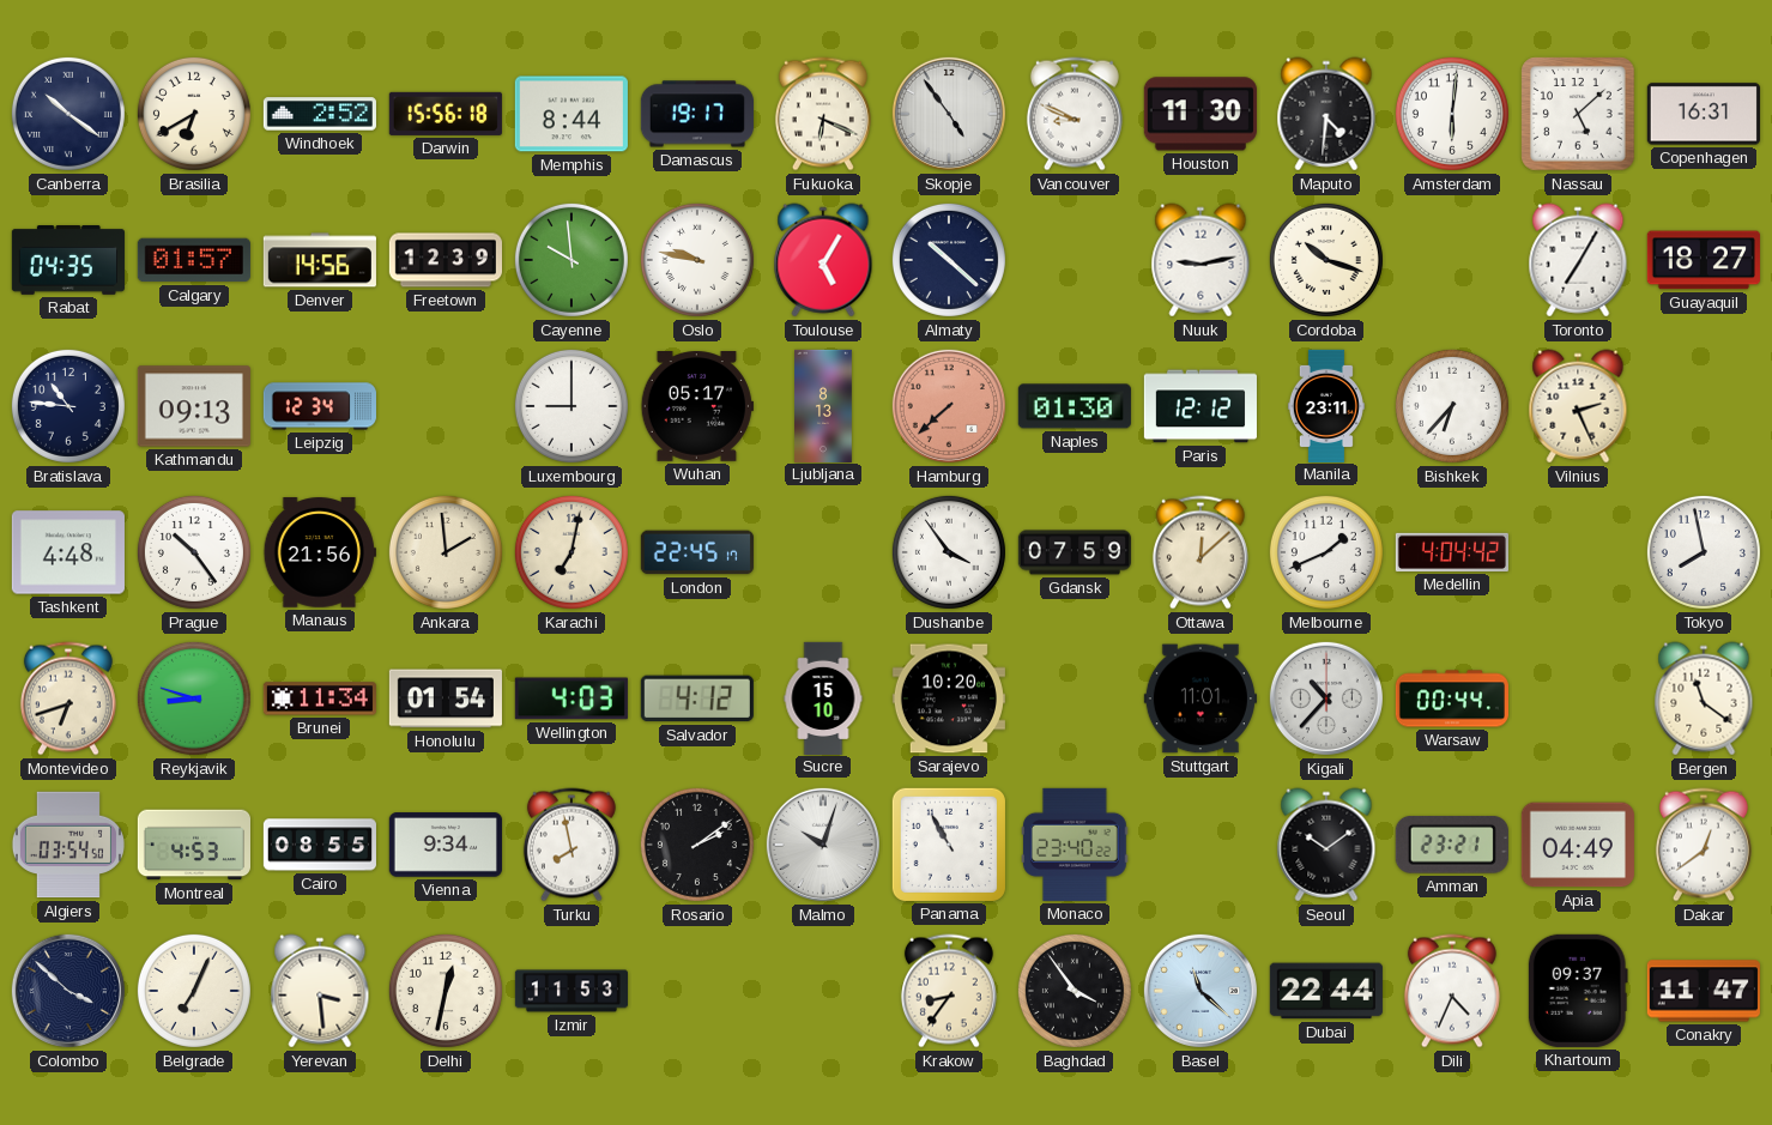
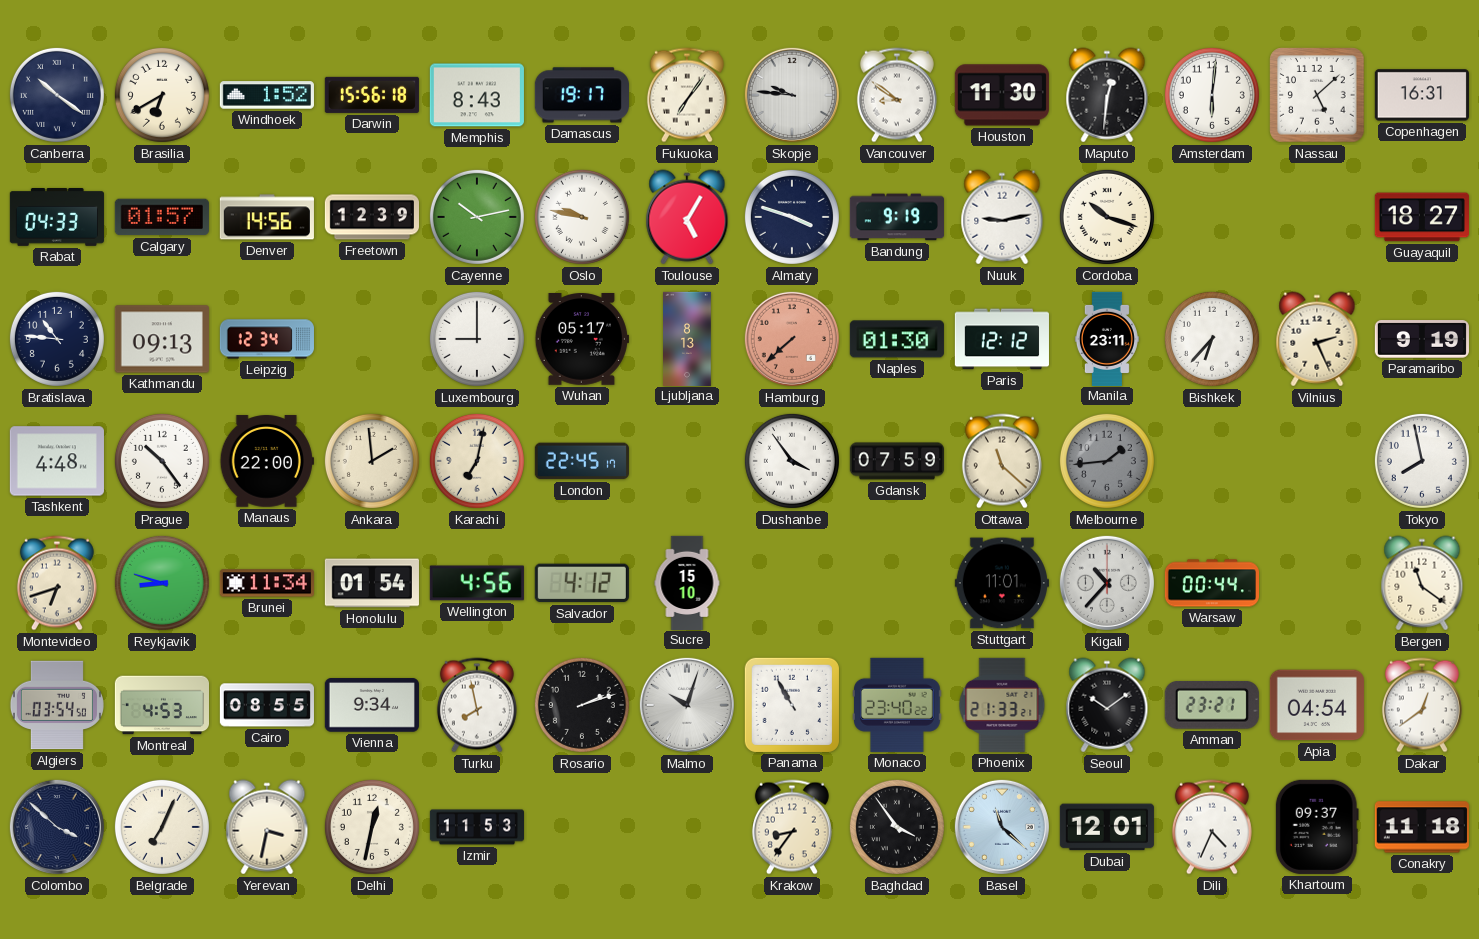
Windhoek: 2:52 -> 1:52 (267, 95)
Memphis: 8:44 -> 8:43 (477, 95)
Fukuoka: 6:19 -> 7:06 (687, 95)
Skopje: 4:54 -> 9:46 (792, 95)
Vancouver: 8:49 -> 8:51 (897, 95)
Maputo: 4:31 -> 12:31 (1107, 95)
Rabat: 04:35 -> 04:33 (57, 218)
Cayenne: 9:59 -> 10:13 (477, 217)
Almaty: 10:22 -> 3:48 (792, 217)
Bandung: none -> 9:19 (897, 217)
Toronto: 7:05 -> none (1578, 260)
Paramaribo: none -> 9:19 (1422, 339)
Manaus: 21:56 -> 22:00 (267, 461)
Ottawa: 12:08 -> 11:22 (1002, 461)
Melbourne: 1:41 -> 1:44 (1107, 461)
Melbourne dial: white -> grey (1107, 461)
Medellin: 4:04 -> none (1452, 552)
Wellington: 4:03 -> 4:56 (477, 583)
Sarajevo: 10:20 -> none (949, 698)
Rosario: 2:09 -> 2:12 (582, 705)
Phoenix: none -> 21:33 (1002, 705)
Apia: 04:49 -> 04:54 (1317, 705)
Yerevan: 3:29 -> 3:32 (267, 827)
Dubai: 22:44 -> 12:01 (1107, 827)
Conakry: 11:47 -> 11:18 (1422, 827)
